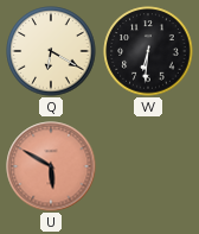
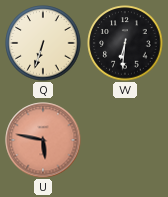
Q: 6:20 -> 6:33 (43, 43)
U: 5:50 -> 5:47 (43, 140)
